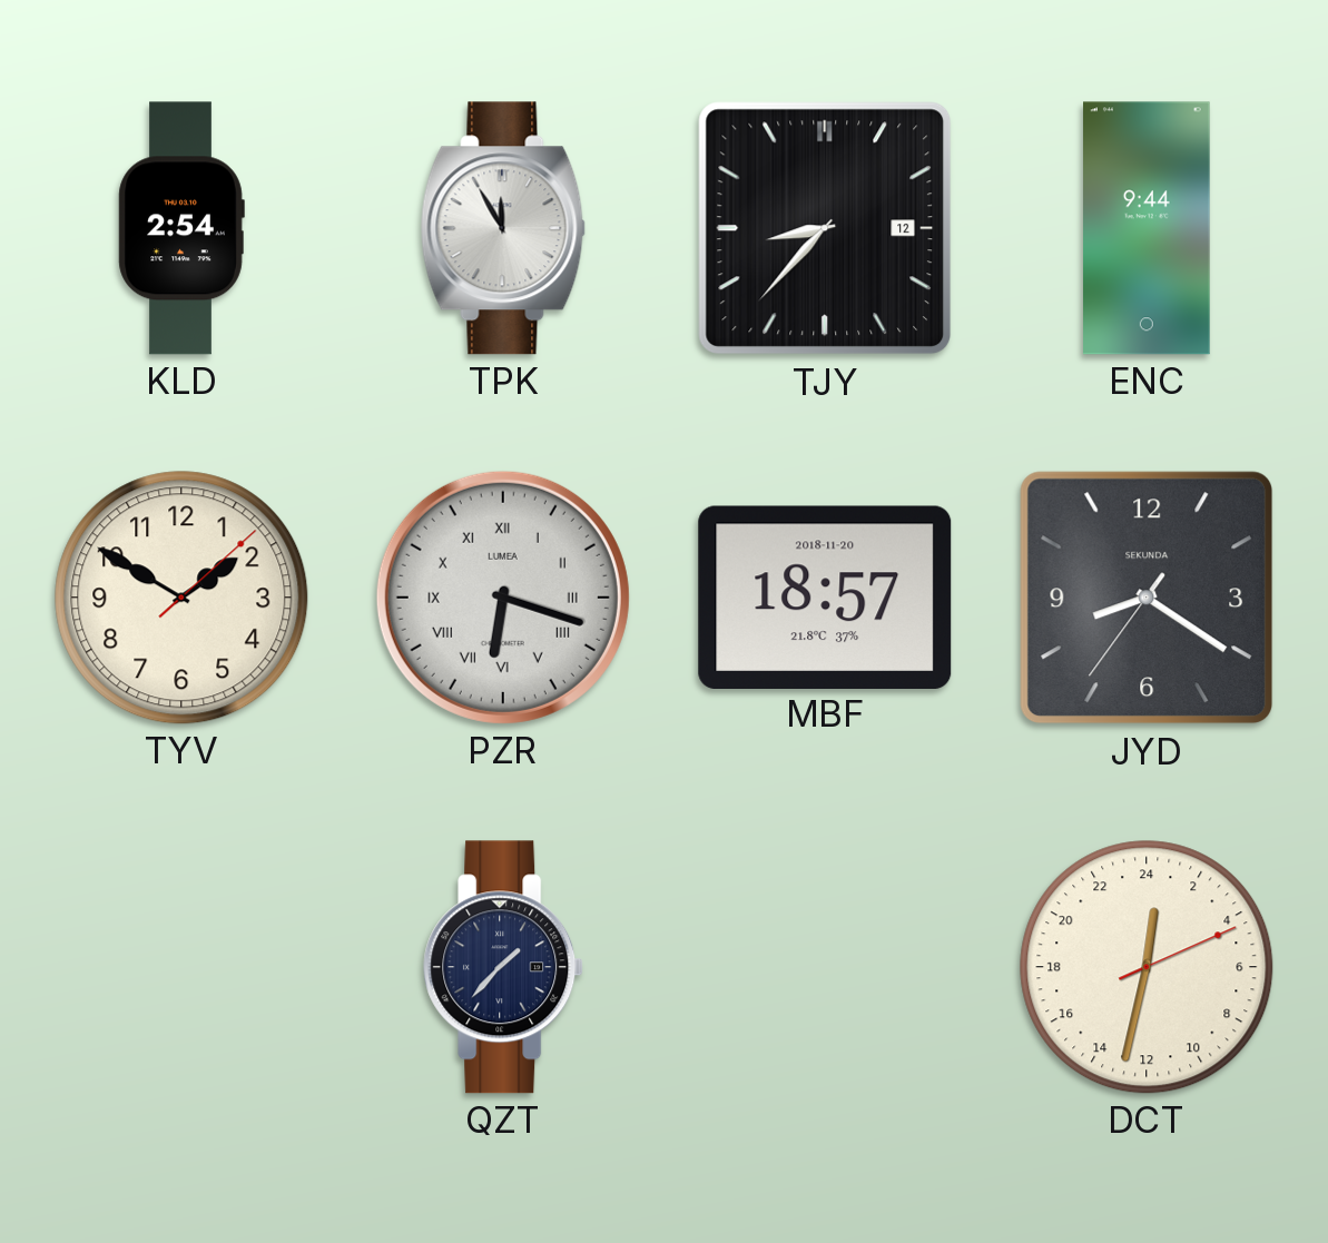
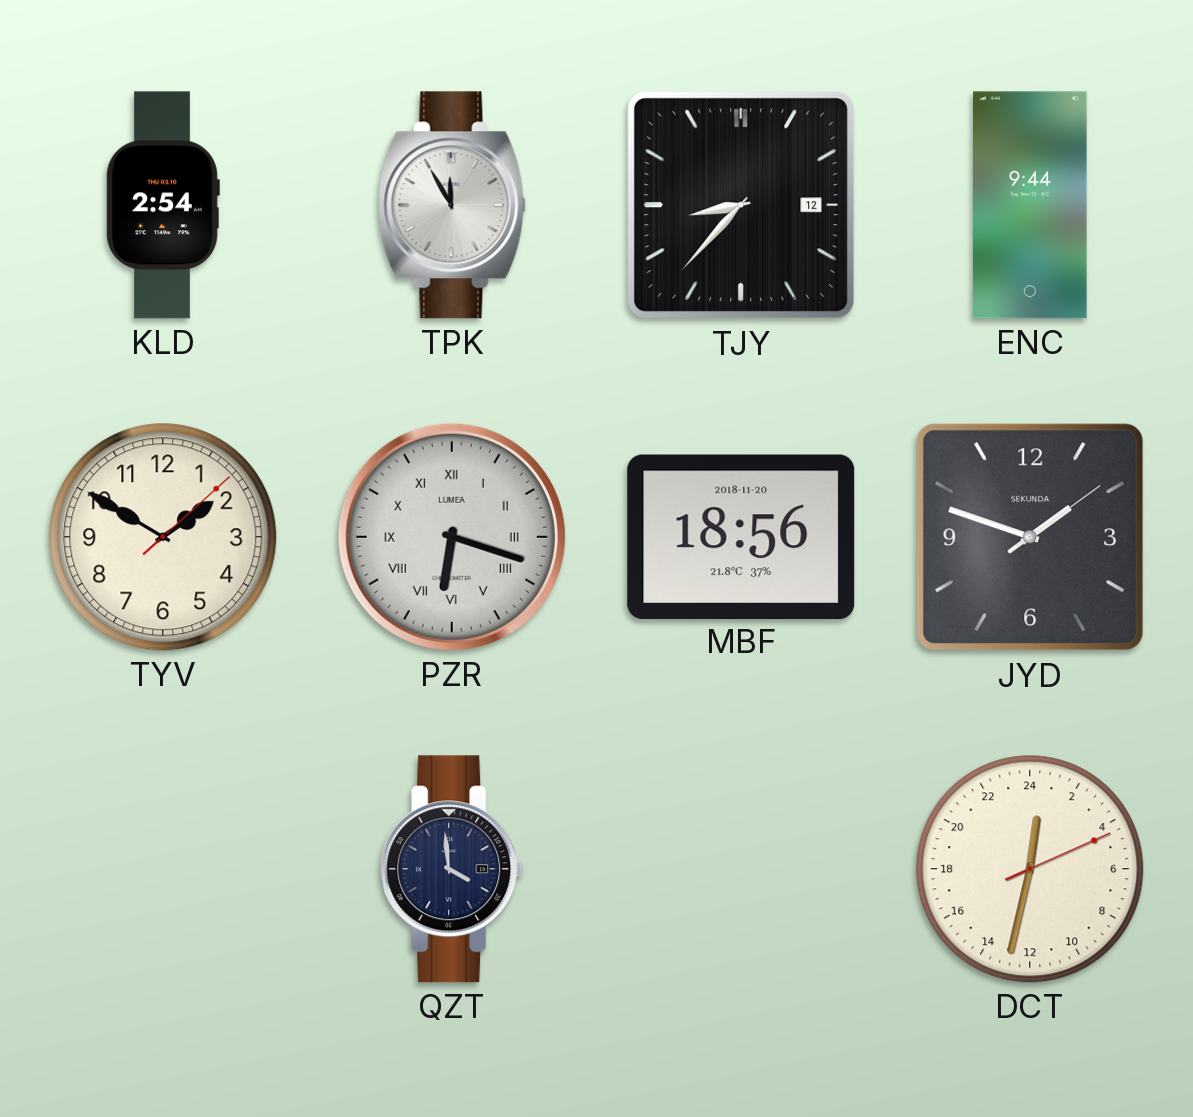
MBF: 18:57 -> 18:56 (741, 536)
JYD: 8:20 -> 1:48 (1030, 537)
QZT: 1:37 -> 3:59 (452, 869)
